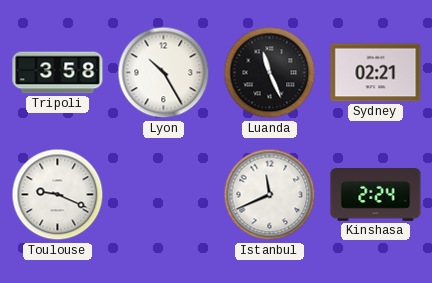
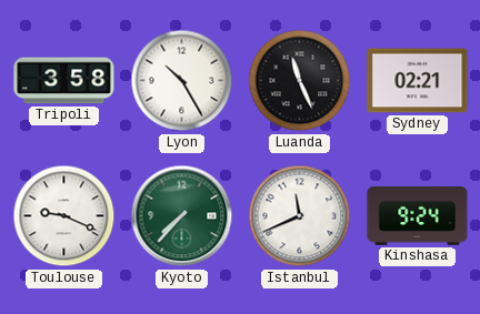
Kyoto: none -> 7:37 (182, 216)
Kinshasa: 2:24 -> 9:24 (418, 216)
